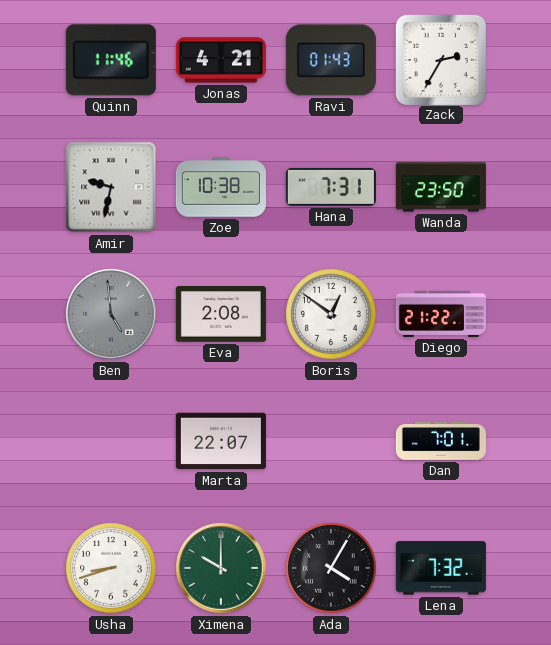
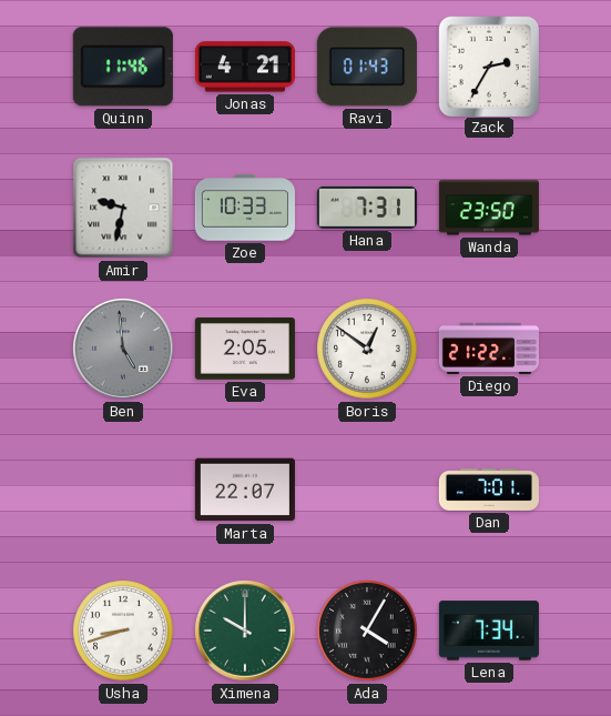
Zoe: 10:38 -> 10:33 (245, 208)
Eva: 2:08 -> 2:05 (245, 349)
Lena: 7:32 -> 7:34 (489, 631)
